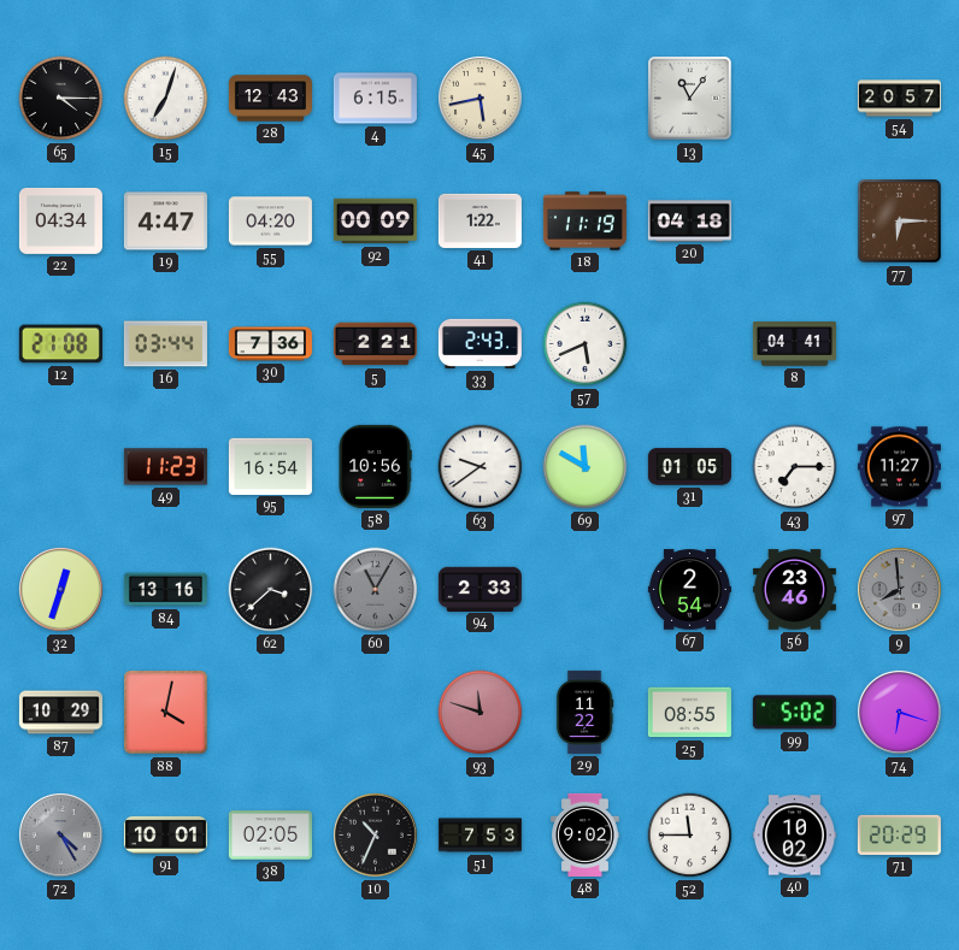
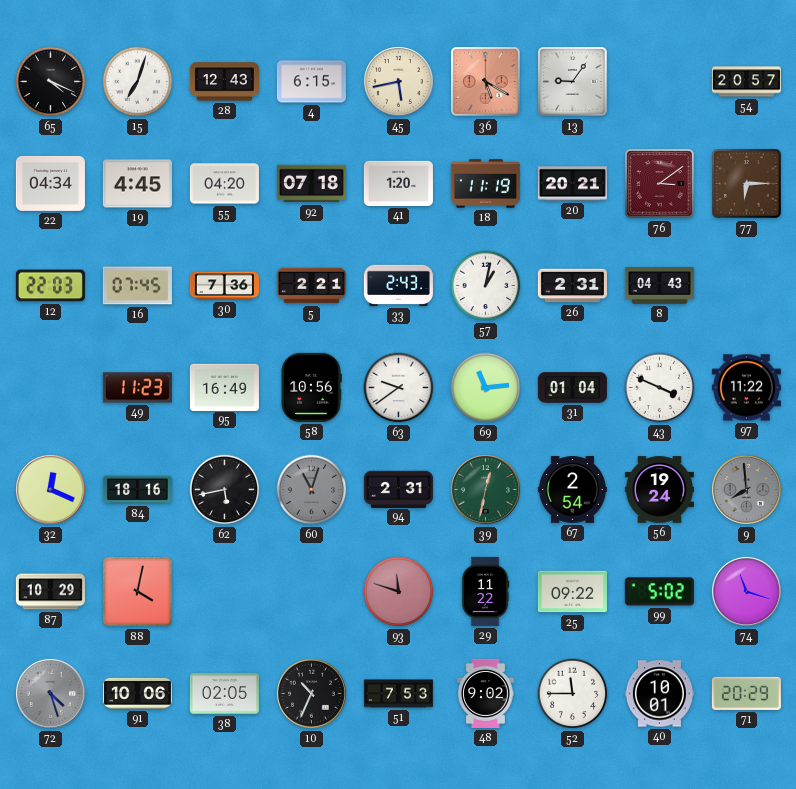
65: 4:15 -> 4:19 (51, 82)
36: none -> 5:20 (486, 82)
13: 11:06 -> 9:06 (573, 82)
19: 4:47 -> 4:45 (137, 184)
92: 00:09 -> 07:18 (311, 184)
41: 1:22 -> 1:20 (398, 183)
20: 04:18 -> 20:21 (572, 184)
76: none -> 3:09 (660, 184)
12: 21:08 -> 22:03 (50, 286)
16: 03:44 -> 07:45 (137, 286)
57: 5:41 -> 1:02 (486, 286)
26: none -> 2:31 (572, 286)
8: 04:41 -> 04:43 (659, 286)
95: 16:54 -> 16:49 (224, 387)
69: 11:50 -> 11:14 (486, 388)
31: 01:05 -> 01:04 (572, 388)
43: 7:15 -> 3:49 (660, 388)
97: 11:27 -> 11:22 (746, 388)
32: 12:33 -> 12:19 (50, 489)
84: 13:16 -> 18:16 (137, 490)
62: 3:38 -> 5:43 (225, 490)
60: 11:05 -> 11:03 (312, 490)
94: 2:33 -> 2:31 (398, 489)
39: none -> 12:32 (485, 489)
56: 23:46 -> 19:24 (659, 490)
25: 08:55 -> 09:22 (572, 592)
74: 6:18 -> 11:18 (746, 591)
72: 4:25 -> 4:27 (50, 693)
91: 10:01 -> 10:06 (137, 693)
40: 10:02 -> 10:01 (659, 694)
